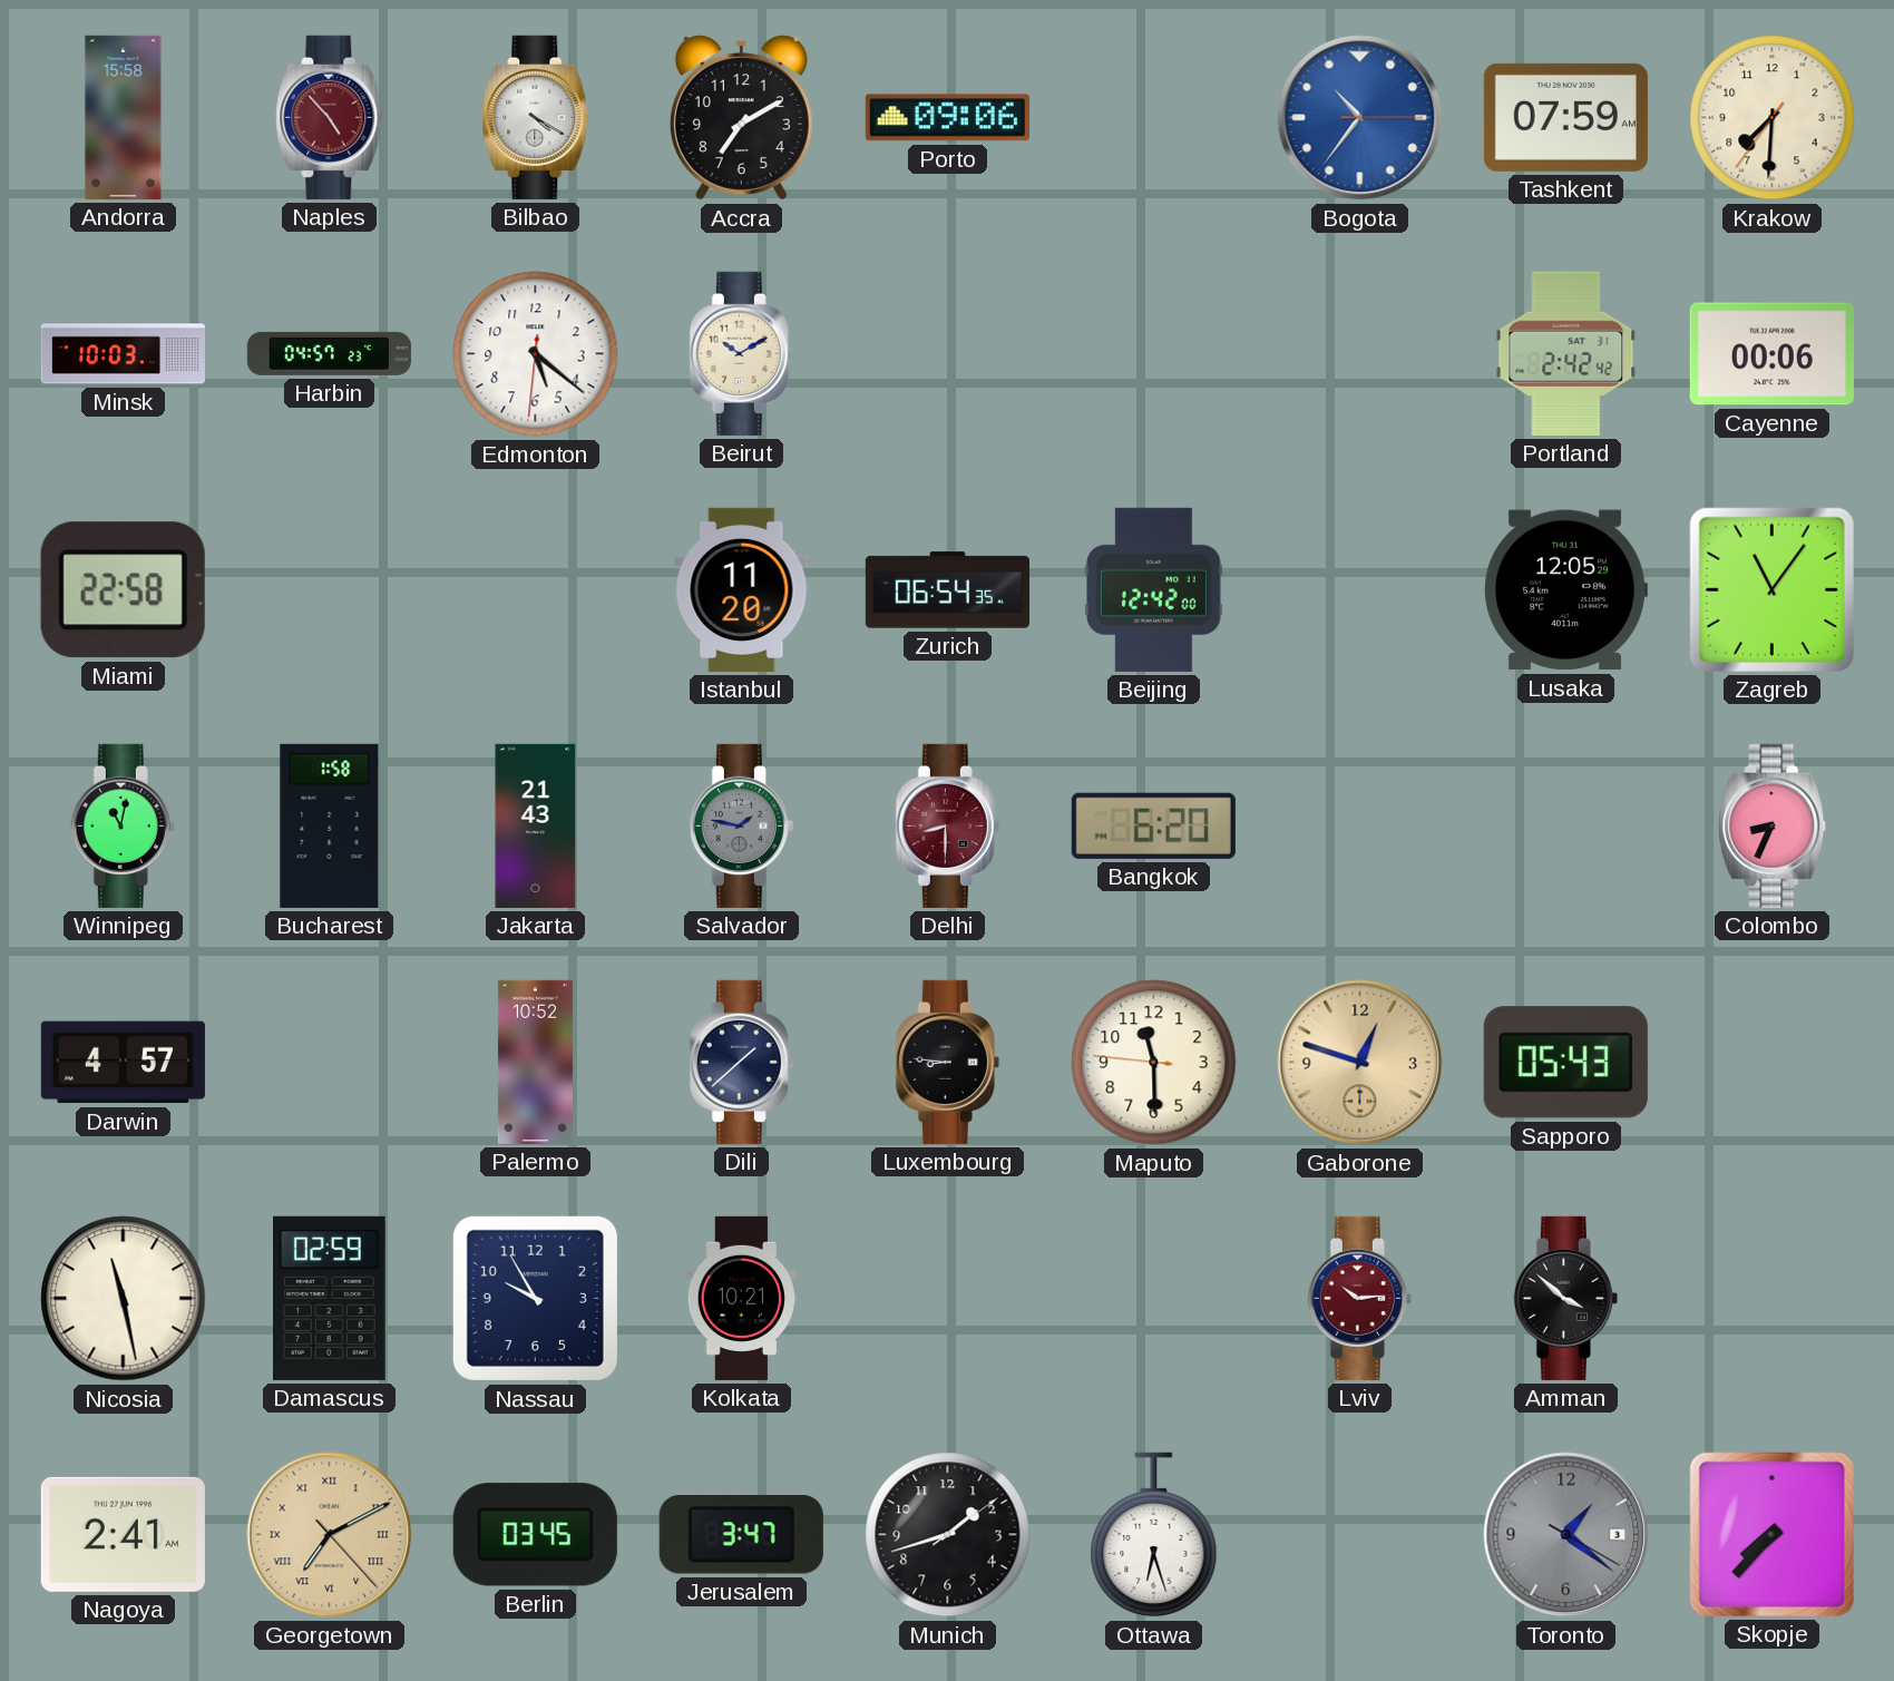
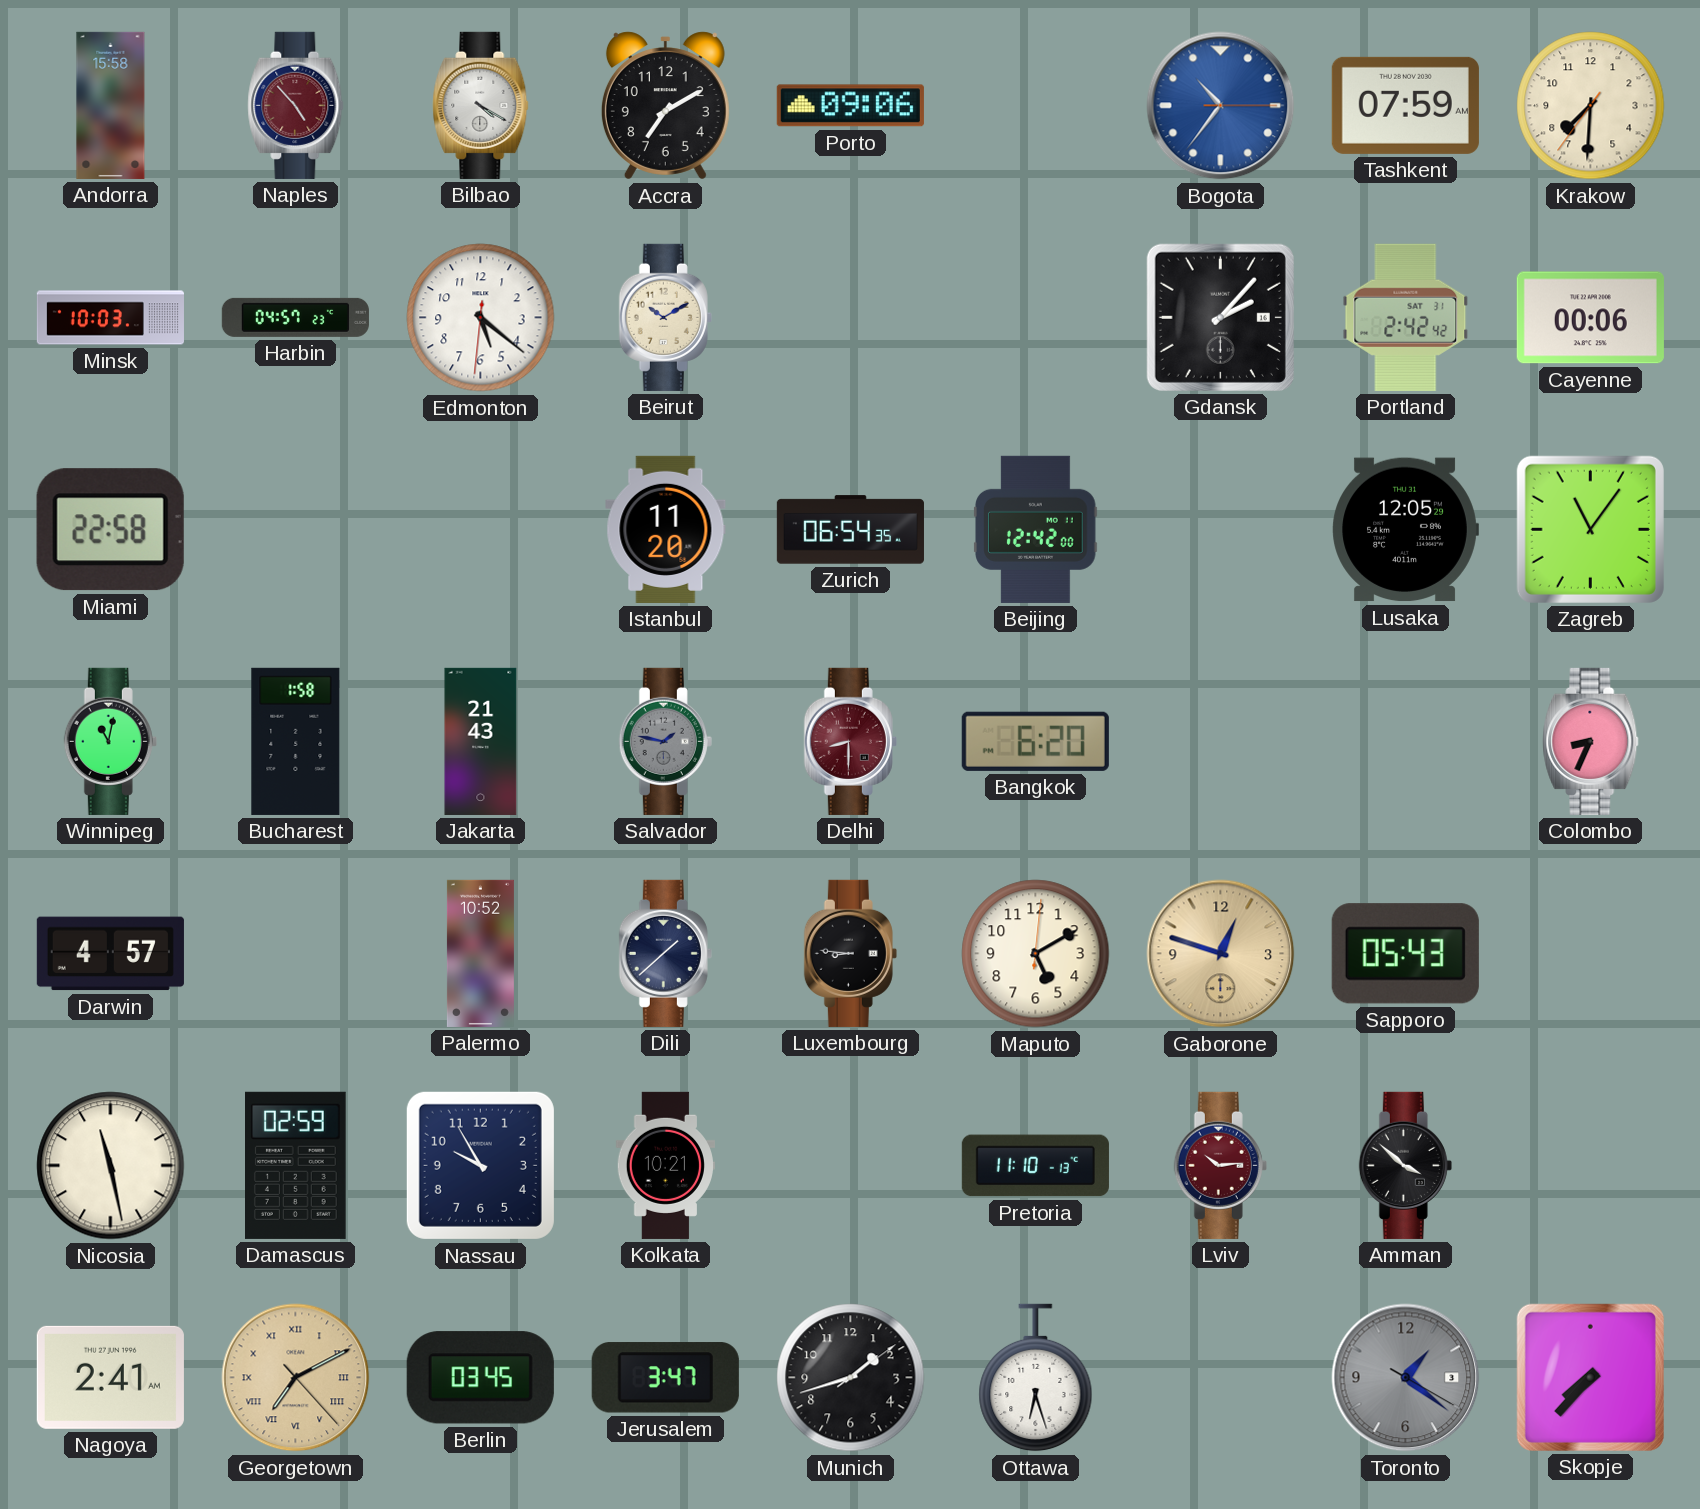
Gdansk: none -> 2:07 (1220, 317)
Maputo: 11:29 -> 5:10 (1036, 954)
Pretoria: none -> 11:10 (1035, 1166)
